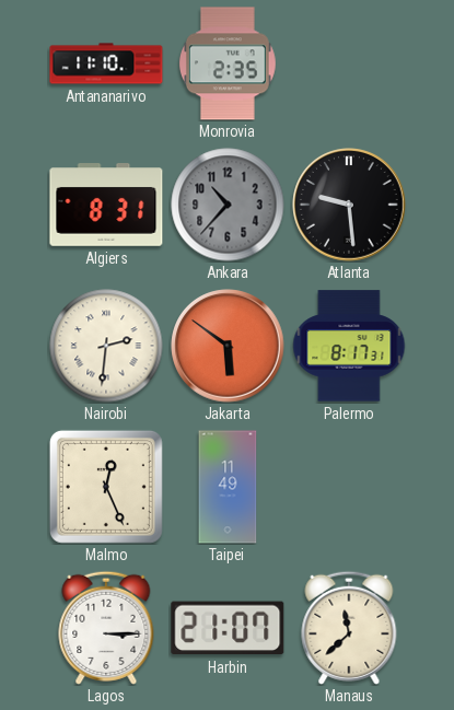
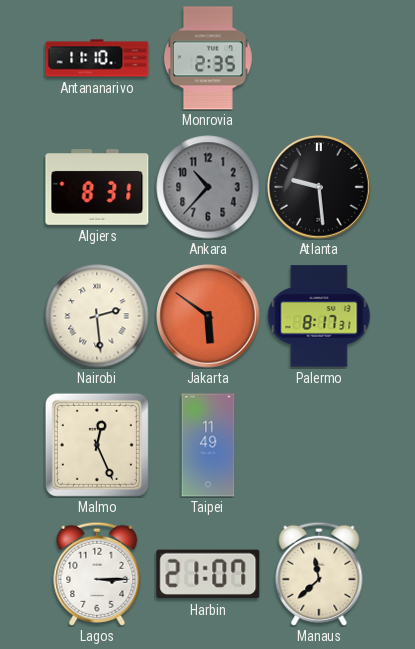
Nairobi: 2:31 -> 2:29 (97, 316)
